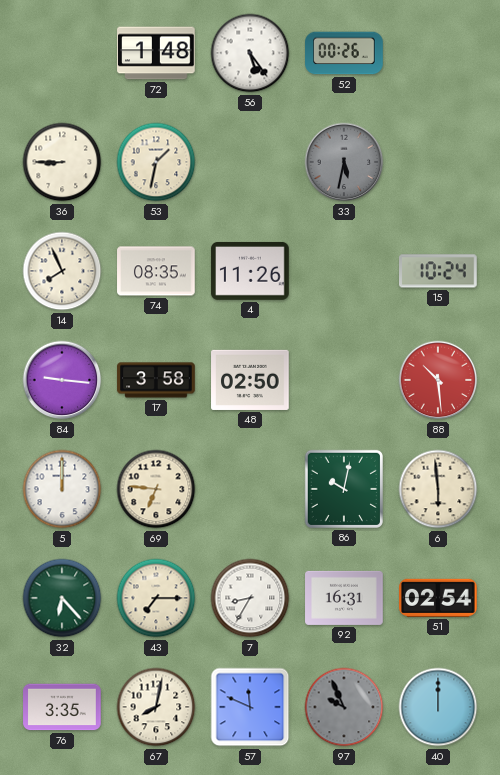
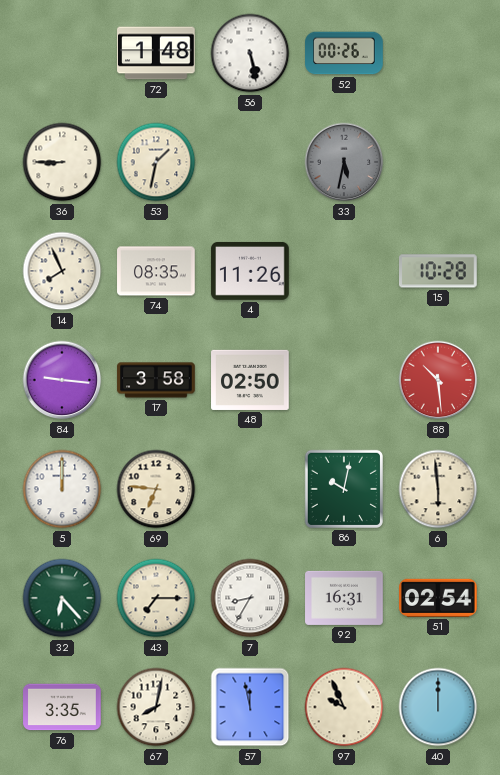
56: 5:24 -> 5:28 (250, 53)
15: 10:24 -> 10:28 (439, 271)
57: 11:49 -> 11:58 (250, 707)
97 dial: grey -> cream (344, 707)
